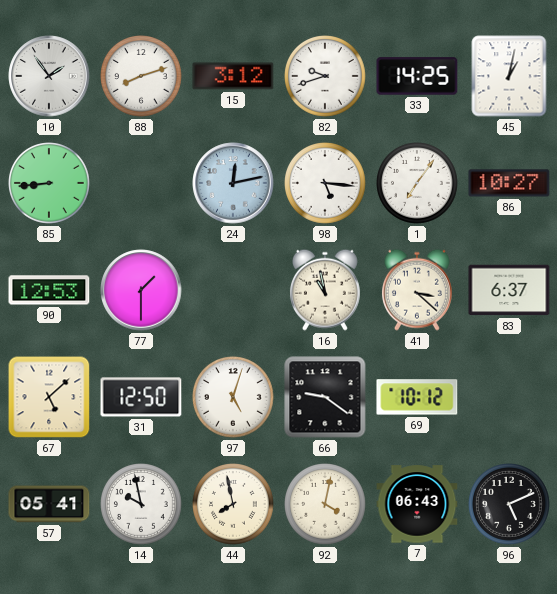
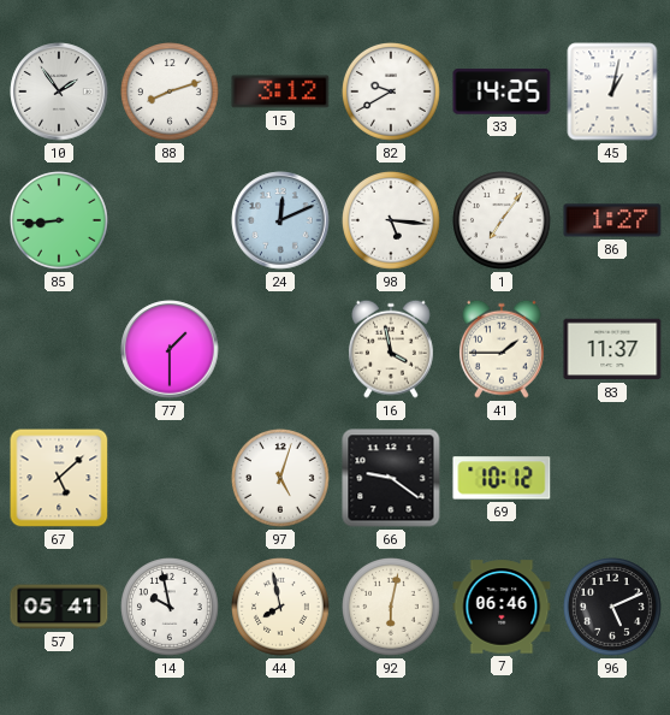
82: 9:42 -> 9:40 (392, 93)
24: 12:13 -> 12:11 (280, 220)
86: 10:27 -> 1:27 (612, 220)
90: 12:53 -> none (49, 290)
16: 10:58 -> 3:58 (391, 349)
41: 3:22 -> 1:45 (502, 349)
83: 6:37 -> 11:37 (612, 349)
31: 12:50 -> none (141, 397)
92: 4:02 -> 6:02 (392, 608)
7: 06:43 -> 06:46 (502, 607)
